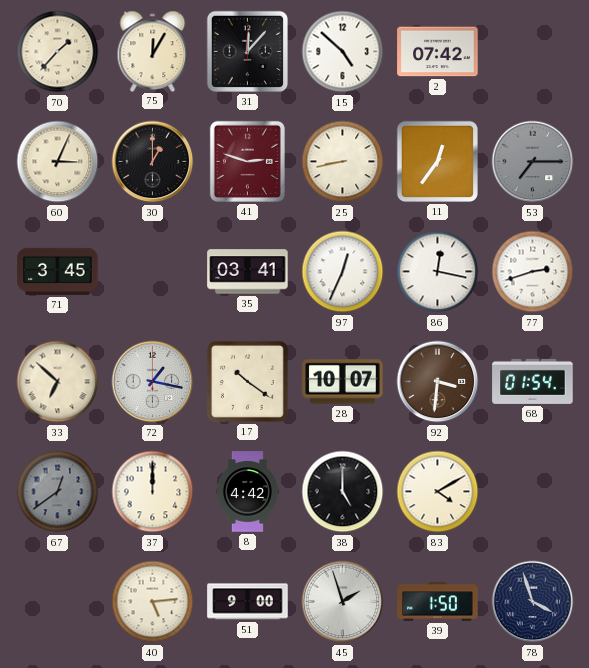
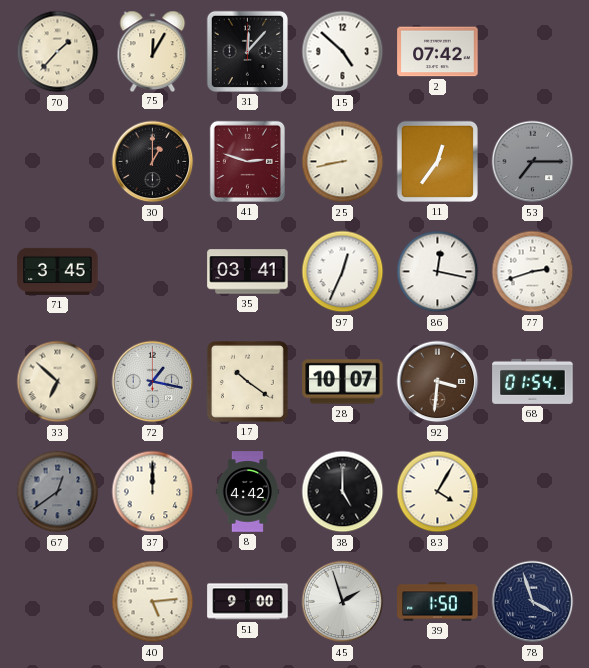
60: 3:04 -> none (58, 162)
83: 4:10 -> 4:05 (438, 492)
